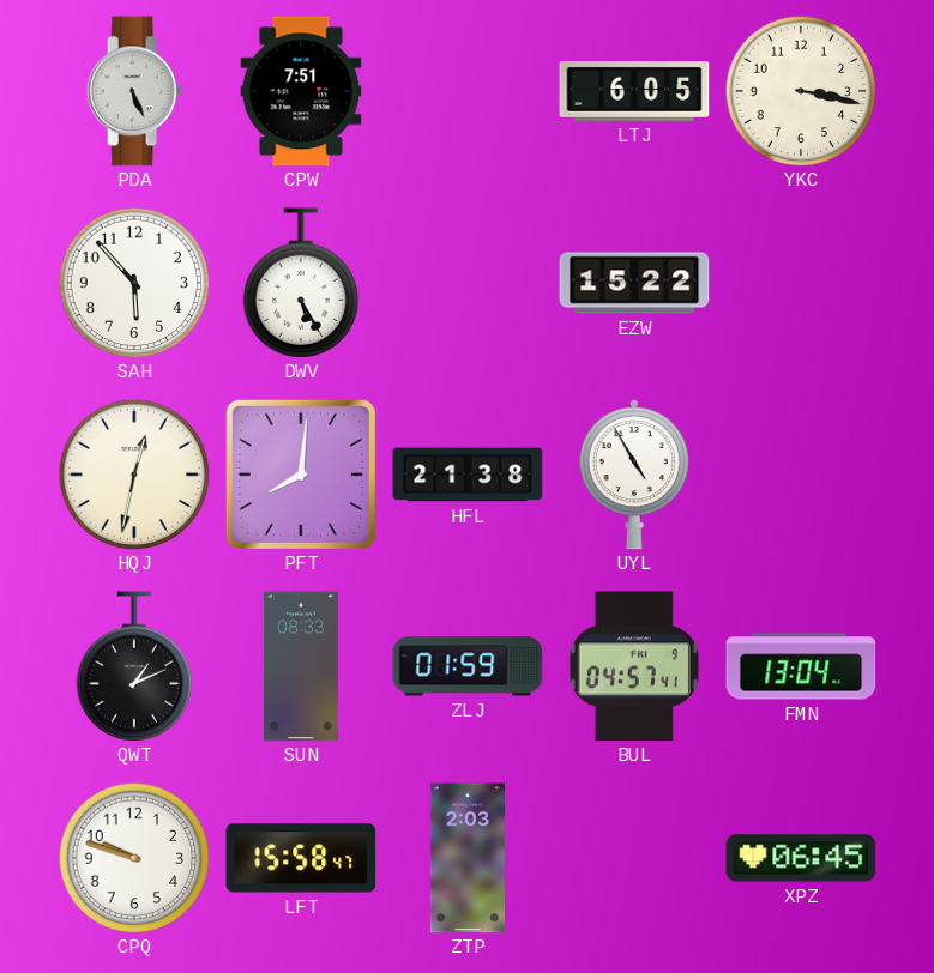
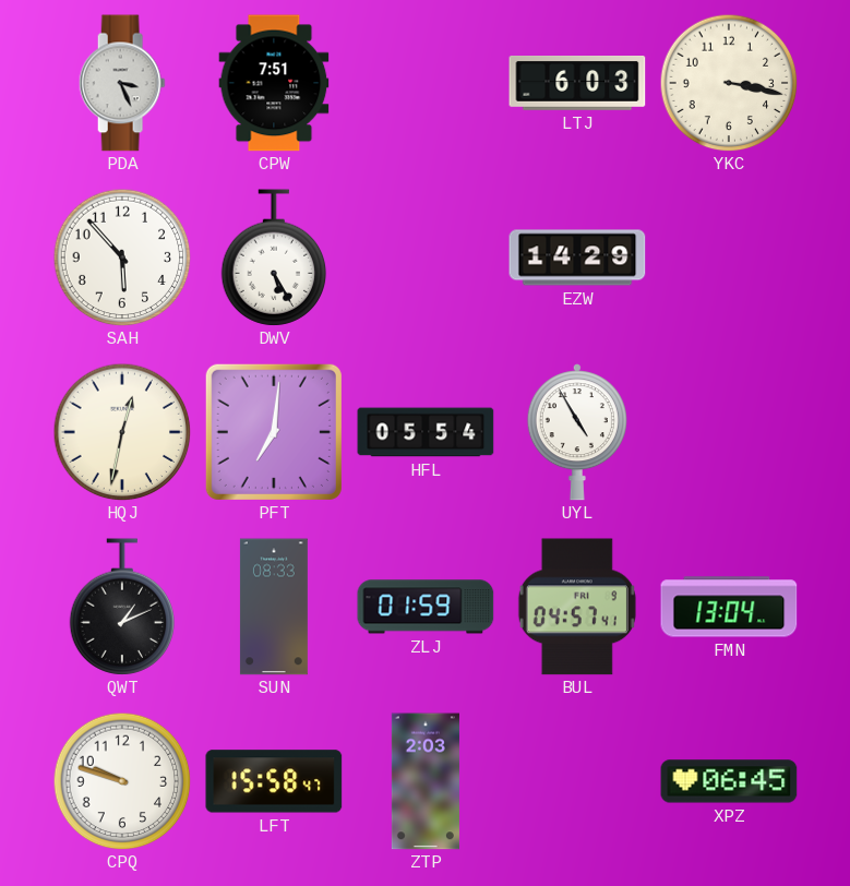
PDA: 5:26 -> 3:26 (122, 83)
LTJ: 6:05 -> 6:03 (577, 84)
EZW: 15:22 -> 14:29 (577, 258)
PFT: 8:01 -> 7:01 (274, 432)
HFL: 21:38 -> 05:54 (426, 432)
